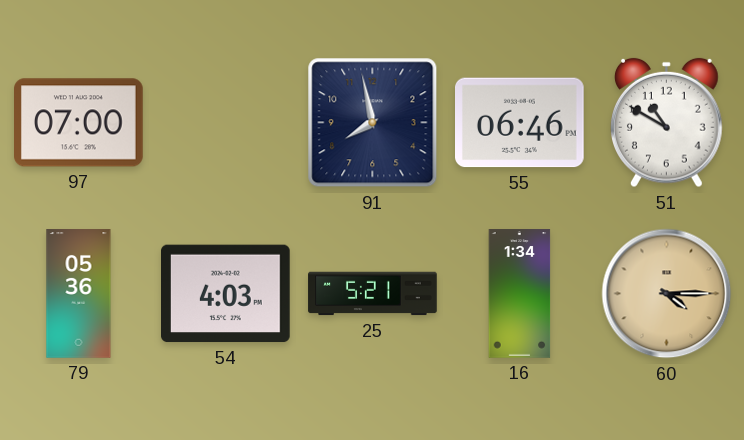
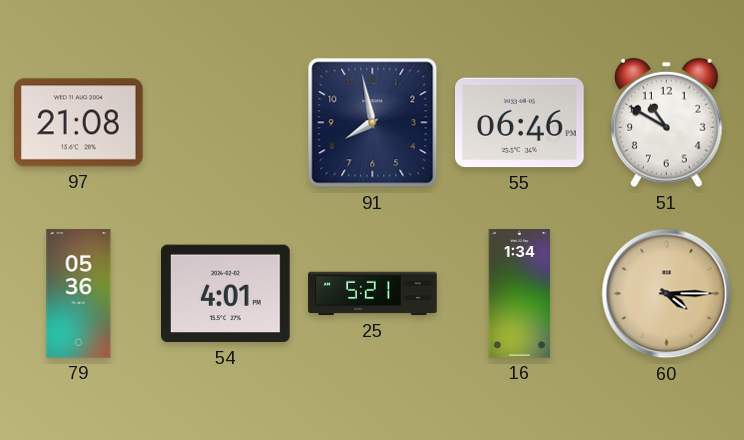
97: 07:00 -> 21:08 (79, 123)
54: 4:03 -> 4:01 (226, 294)
